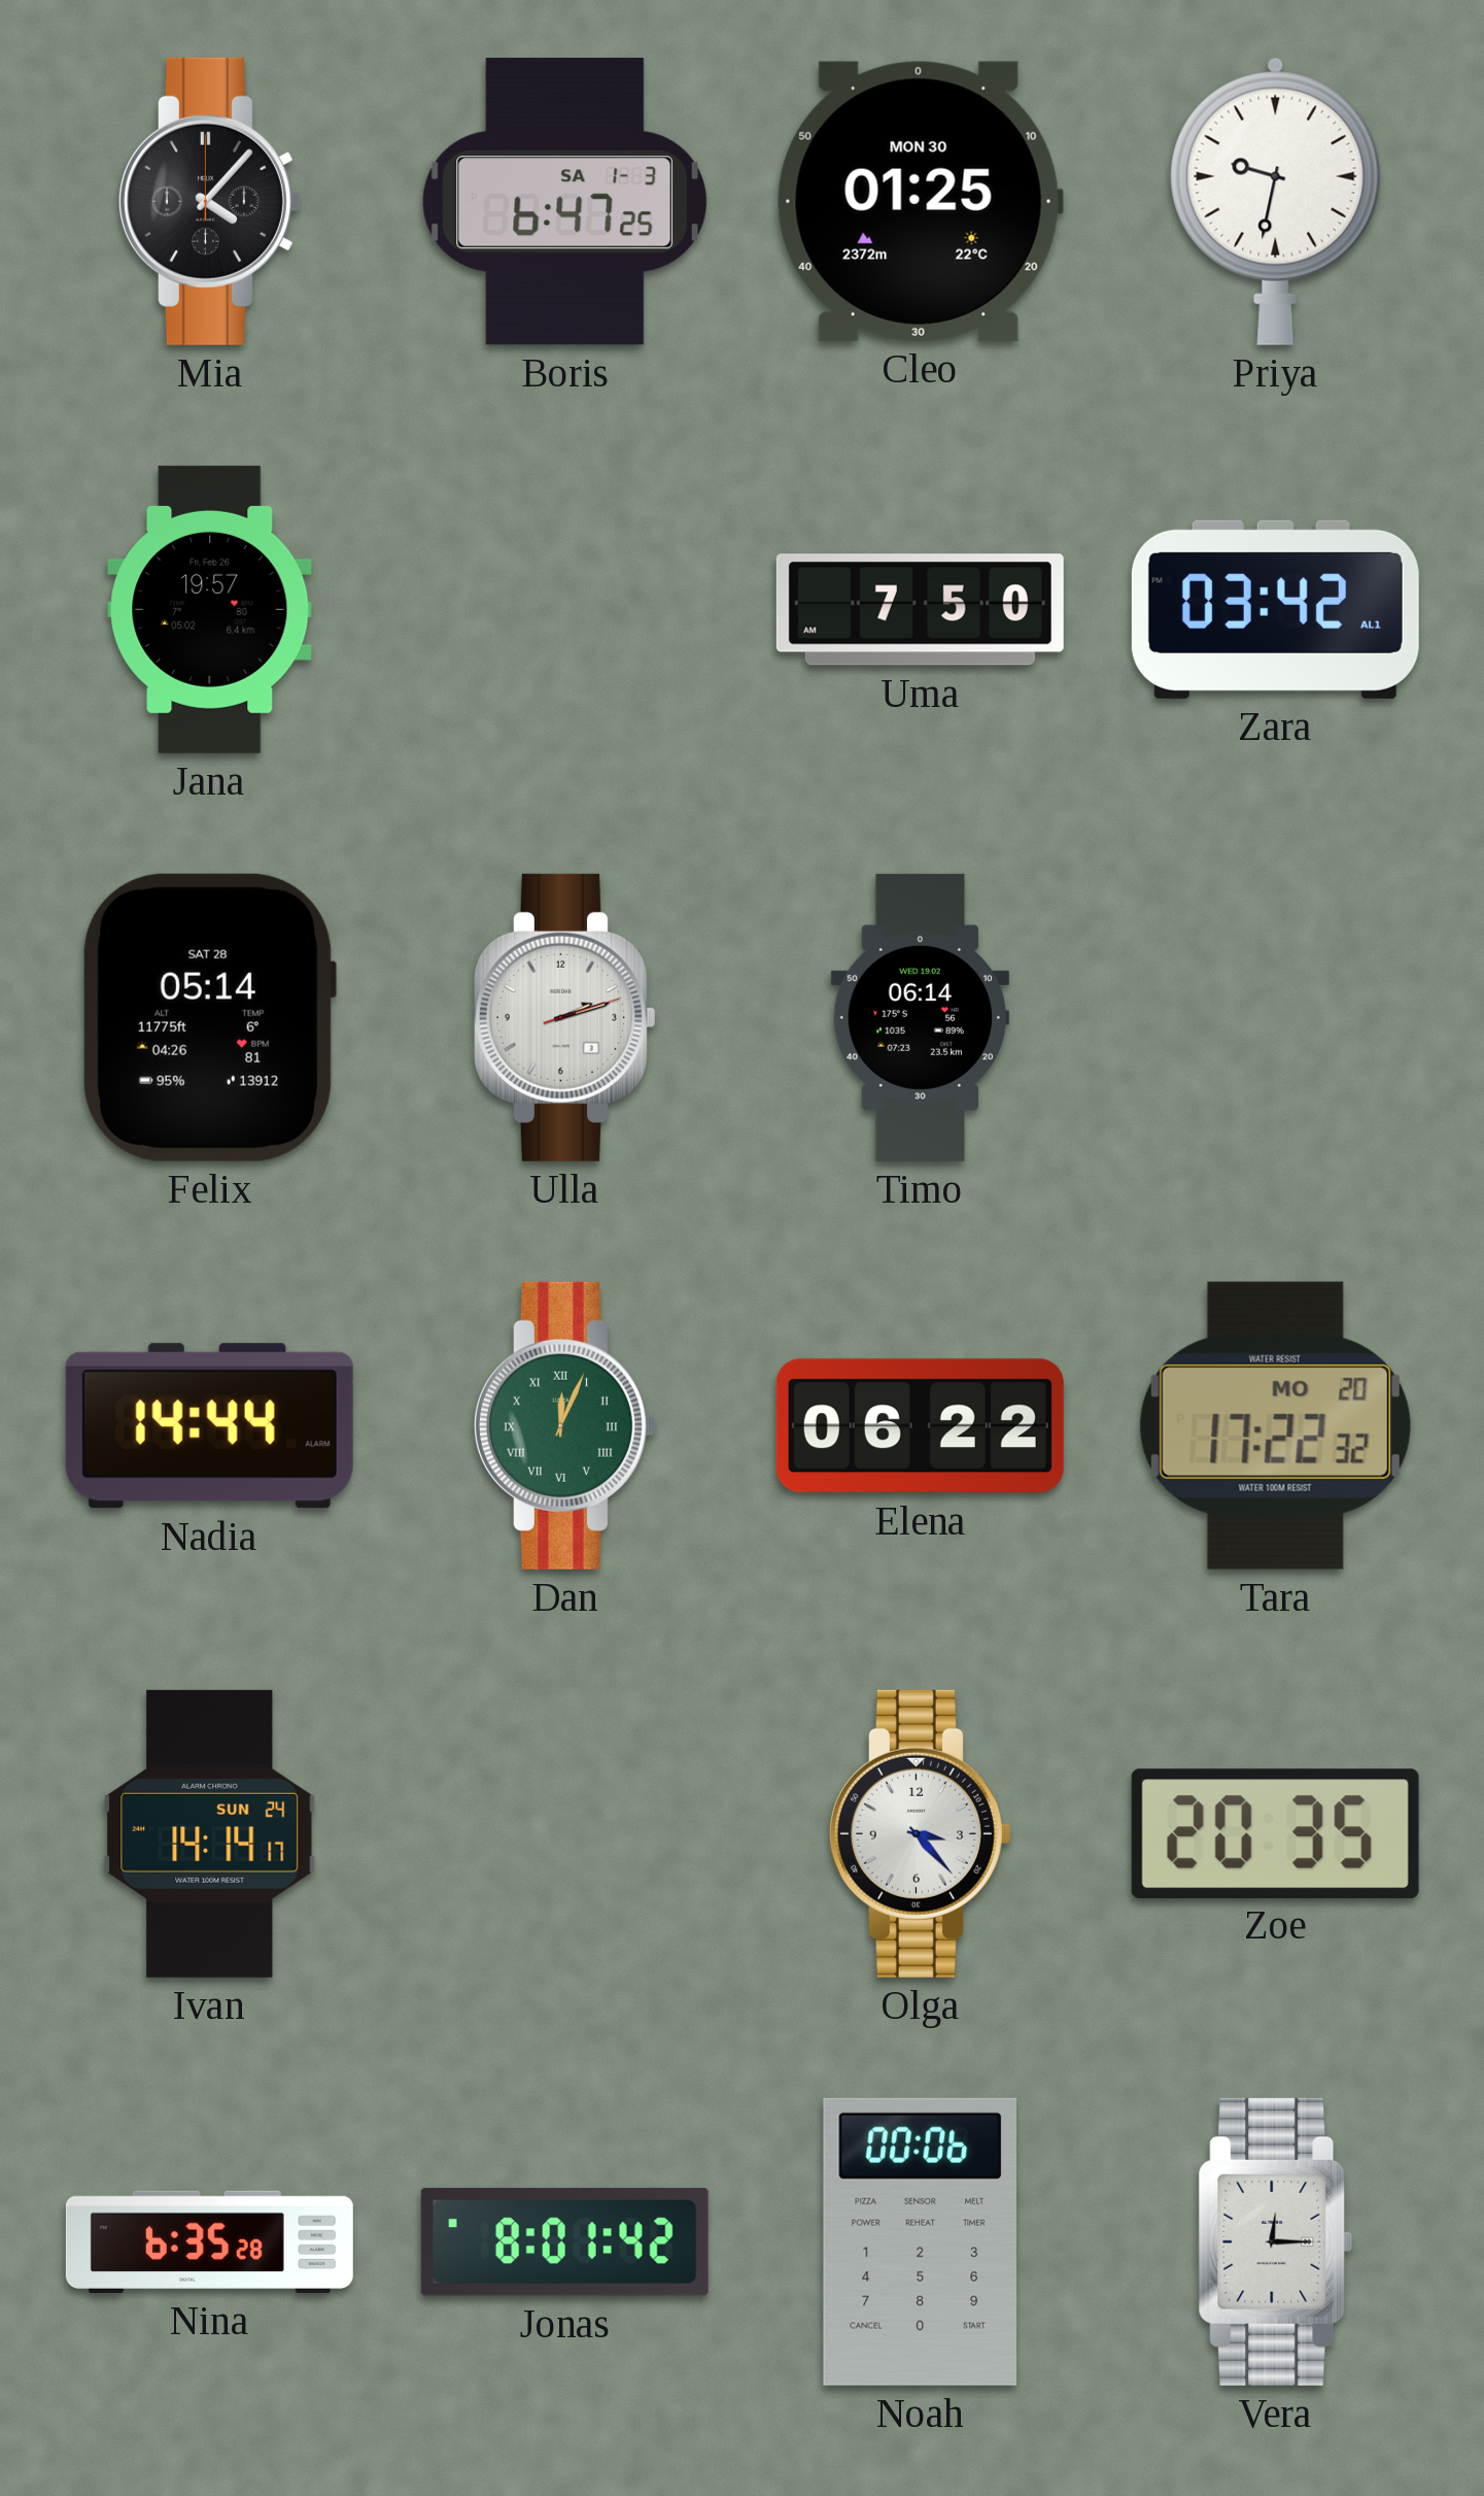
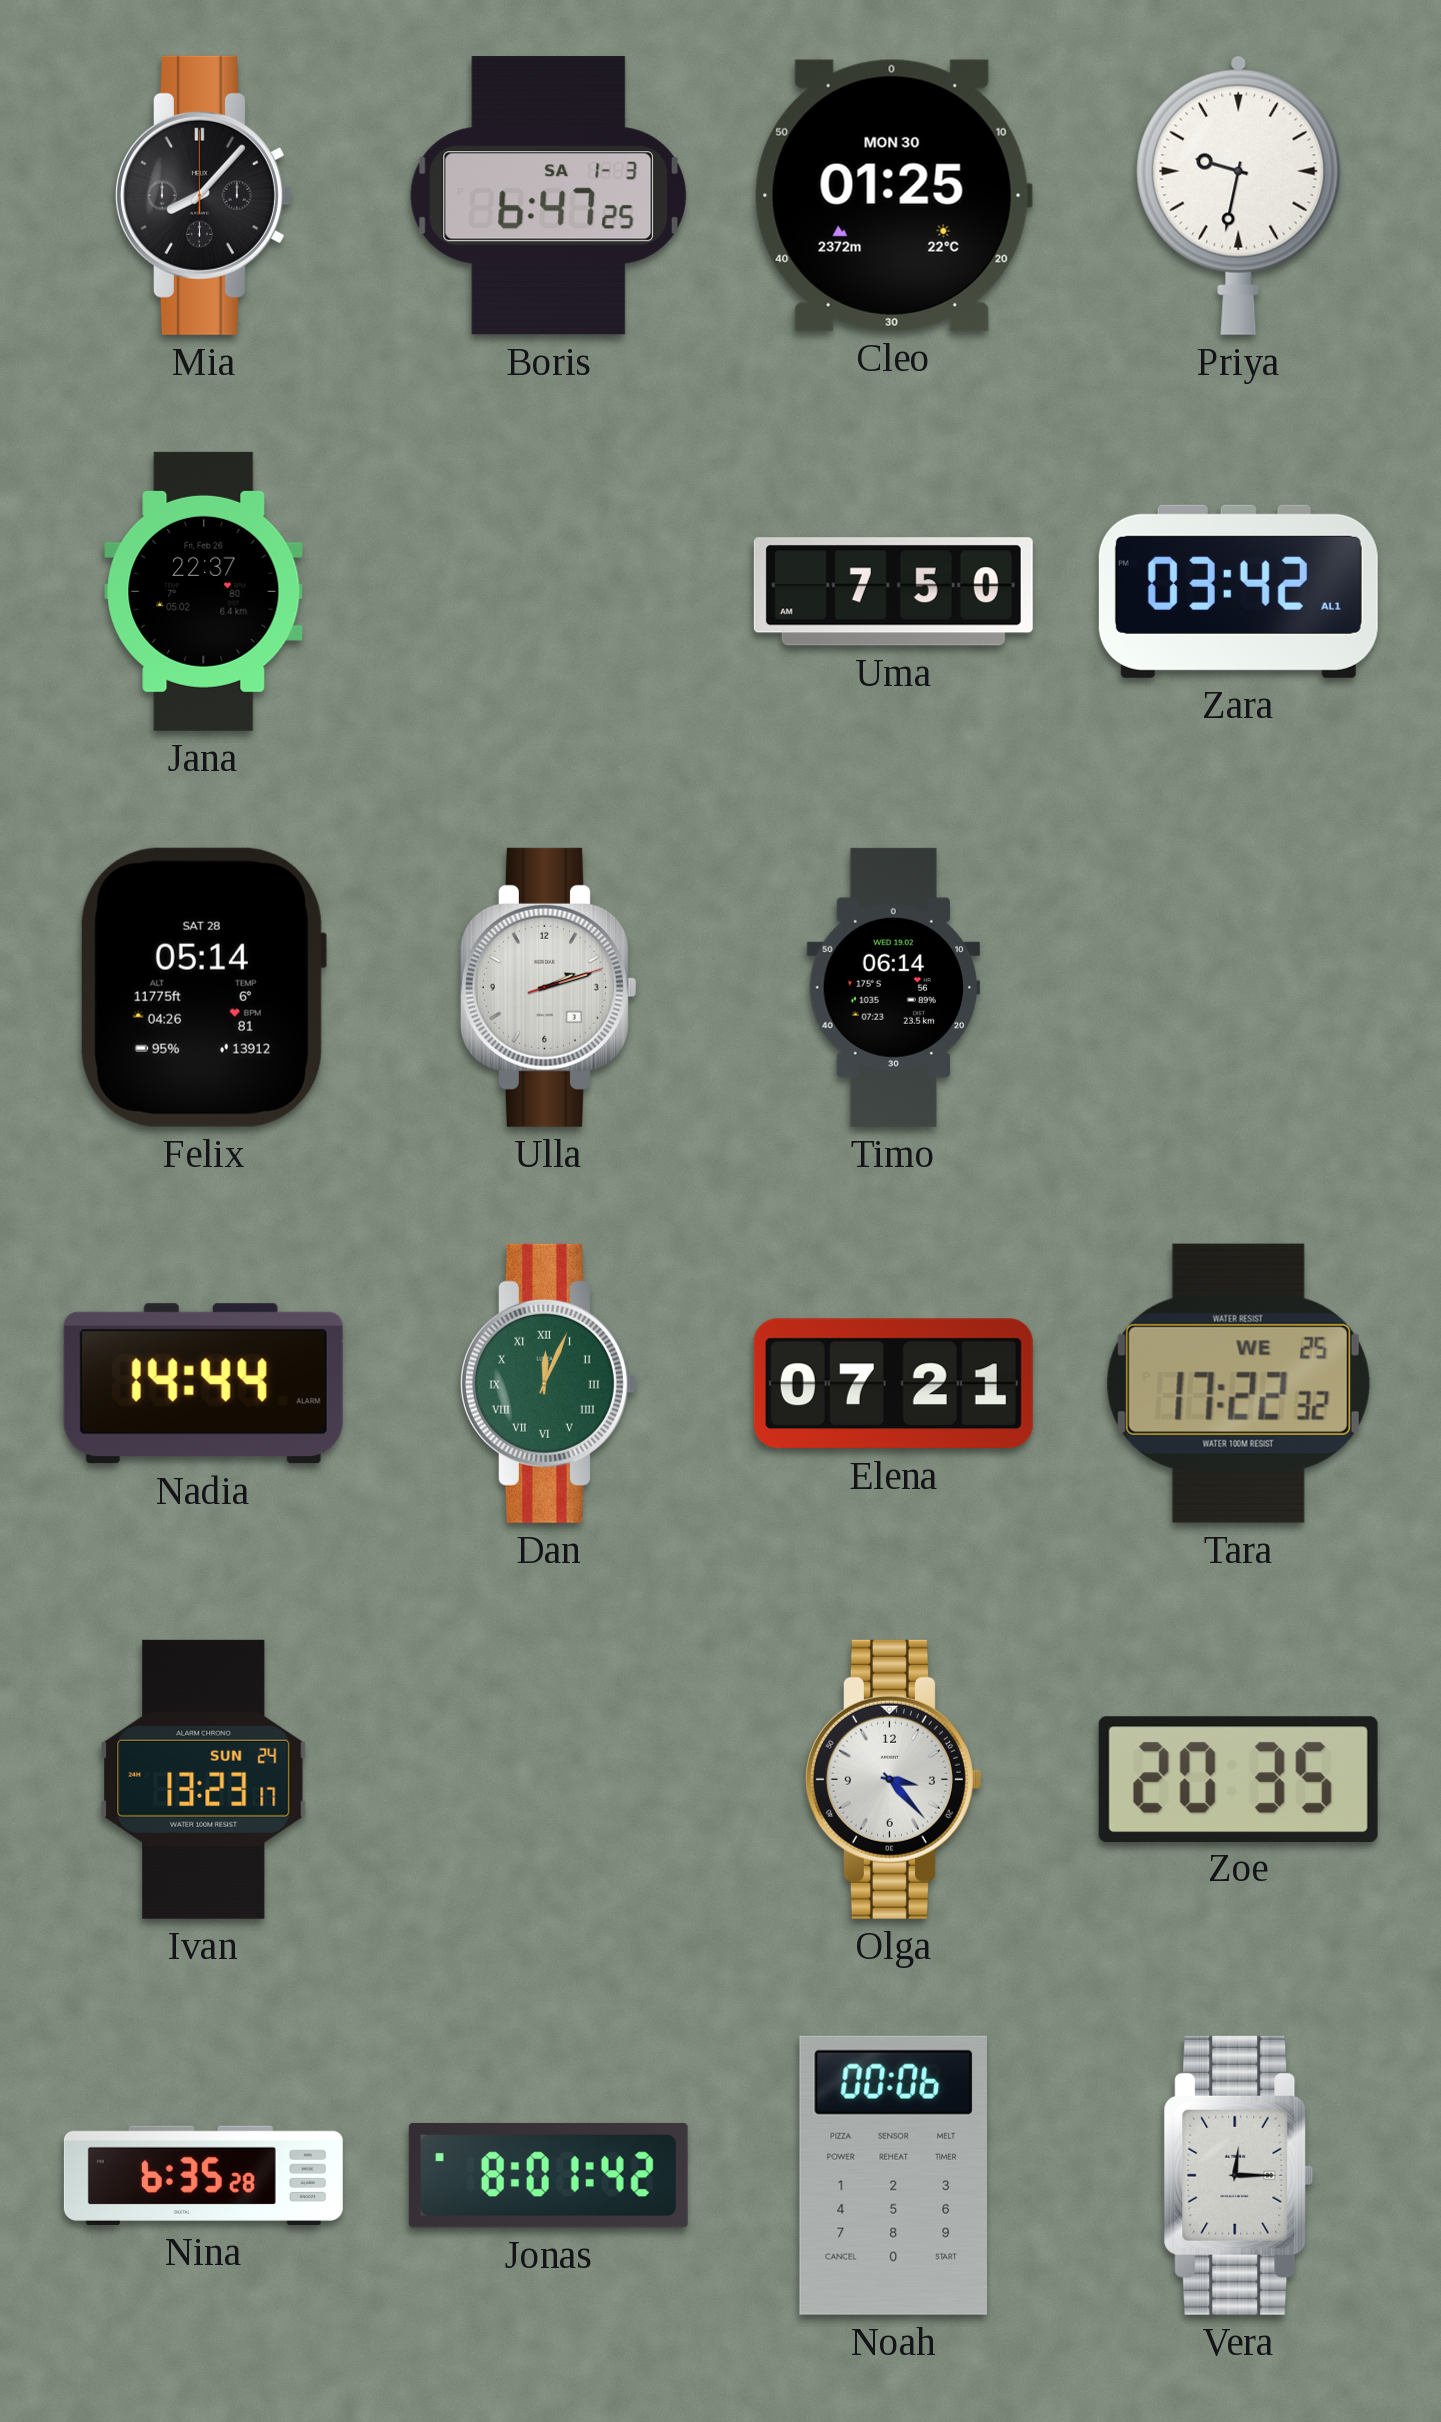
Mia: 4:07 -> 8:07 (203, 195)
Jana: 19:57 -> 22:37 (204, 591)
Elena: 06:22 -> 07:21 (893, 1384)
Tara date: MO 20 -> WE 25 (1238, 1383)
Ivan: 14:14 -> 13:23 (204, 1779)
